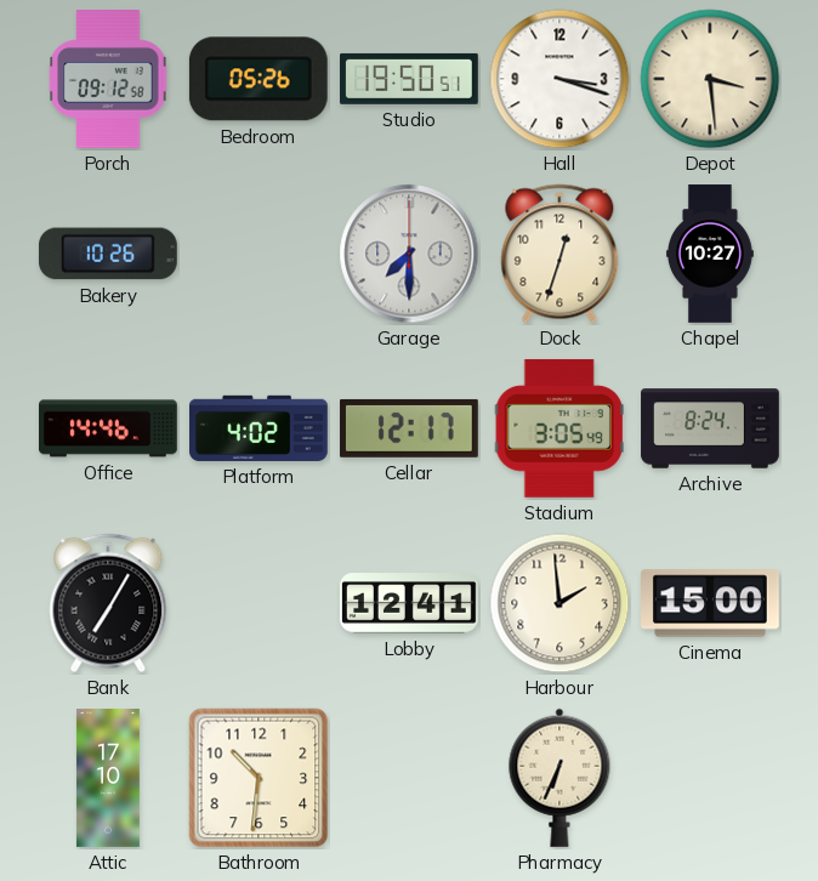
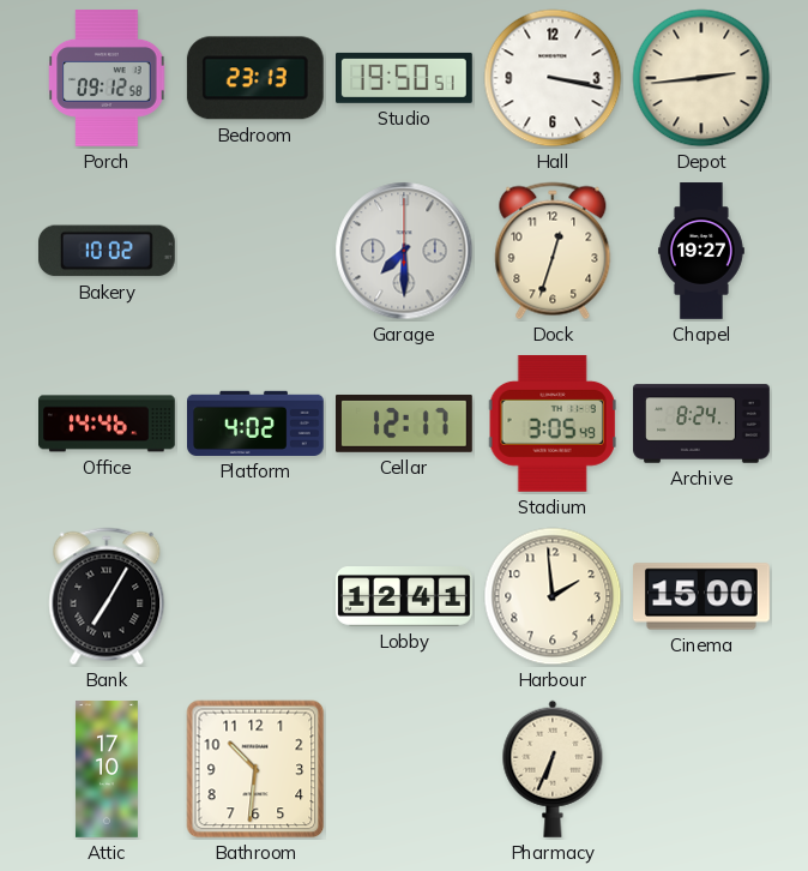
Bedroom: 05:26 -> 23:13 (255, 78)
Hall: 3:18 -> 3:17 (553, 78)
Depot: 3:29 -> 2:44 (701, 78)
Bakery: 10:26 -> 10:02 (107, 251)
Chapel: 10:27 -> 19:27 (701, 251)
